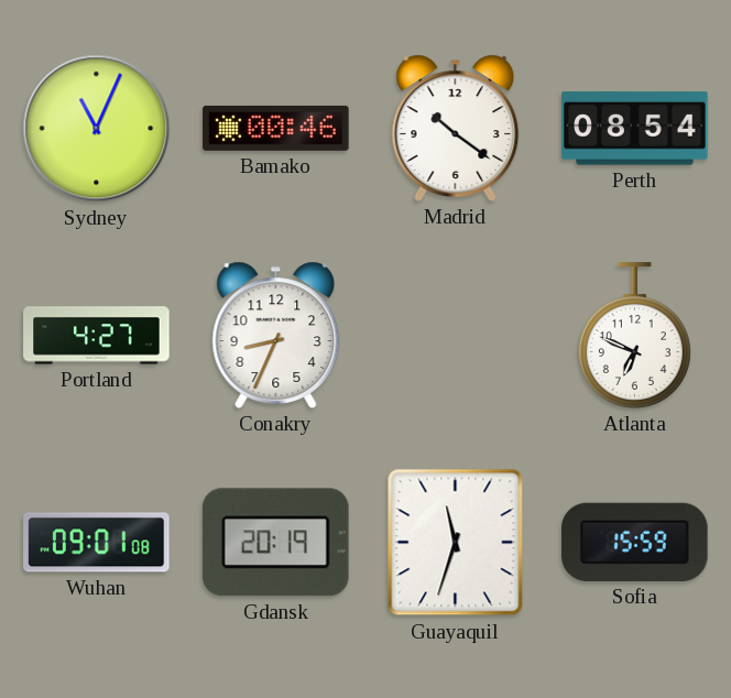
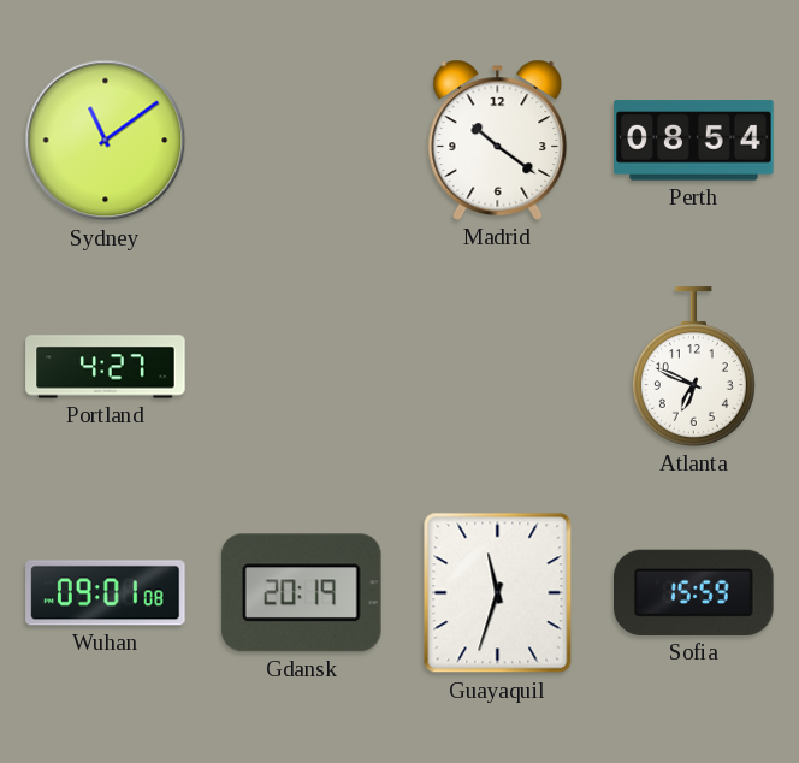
Sydney: 11:04 -> 11:09 (106, 141)
Bamako: 00:46 -> none (276, 128)
Conakry: 8:34 -> none (276, 335)
